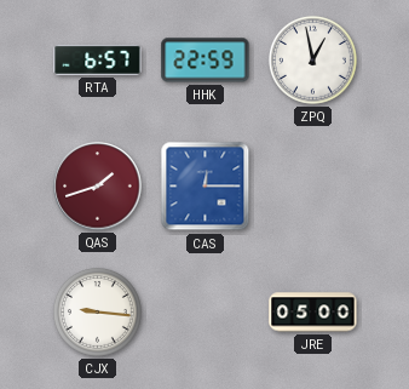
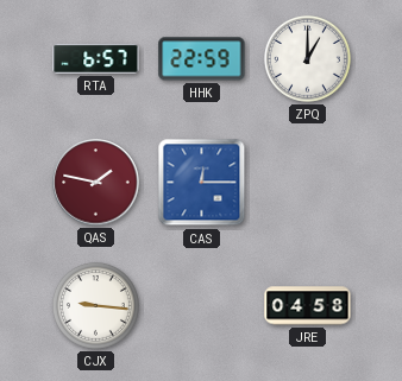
ZPQ: 12:58 -> 1:00 (307, 58)
QAS: 1:42 -> 1:47 (96, 183)
JRE: 05:00 -> 04:58 (308, 306)
